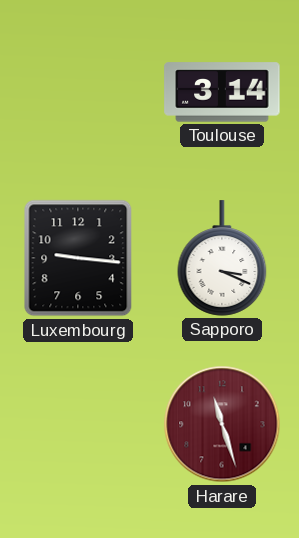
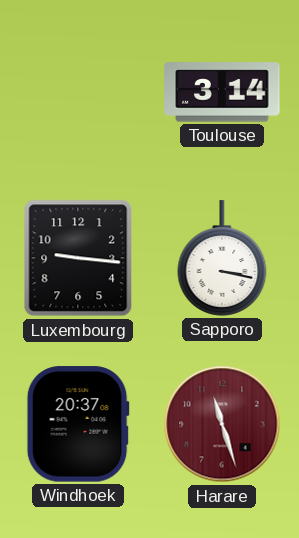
Sapporo: 3:19 -> 3:17 (222, 258)
Windhoek: none -> 20:37 (78, 424)
